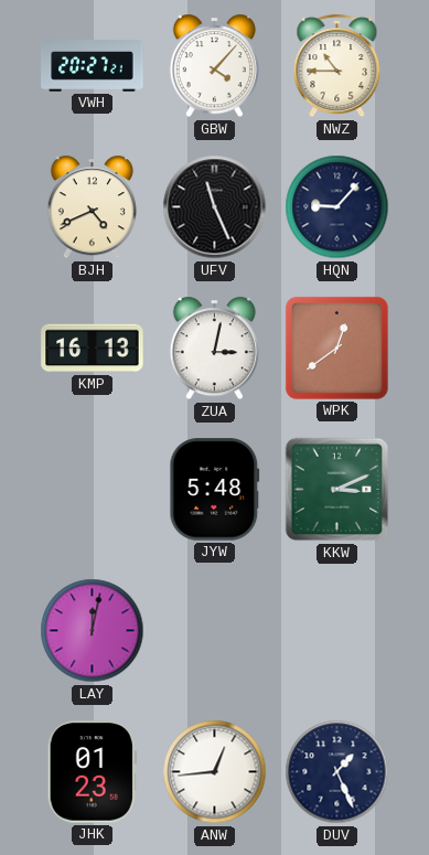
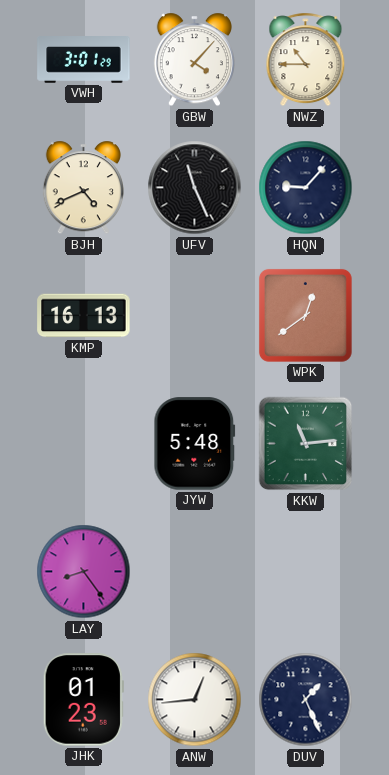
VWH: 20:27 -> 3:01 (84, 60)
ZUA: 3:02 -> none (214, 349)
KKW: 3:11 -> 11:14 (306, 444)
LAY: 12:02 -> 8:24 (84, 572)
